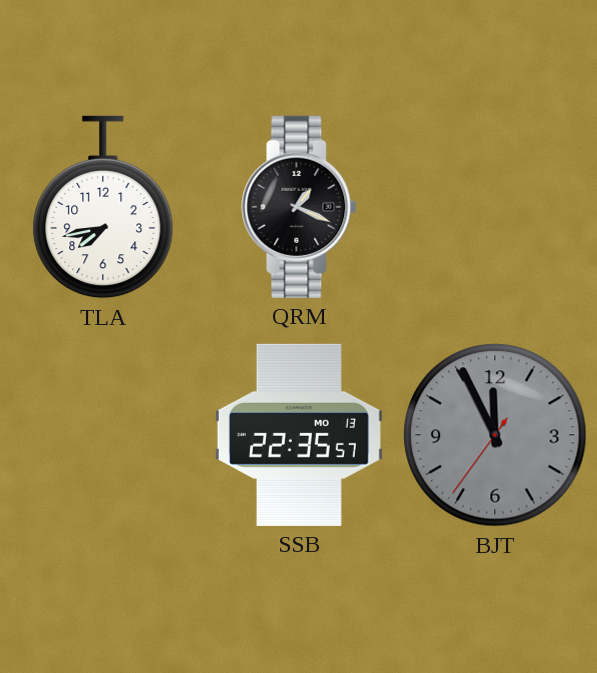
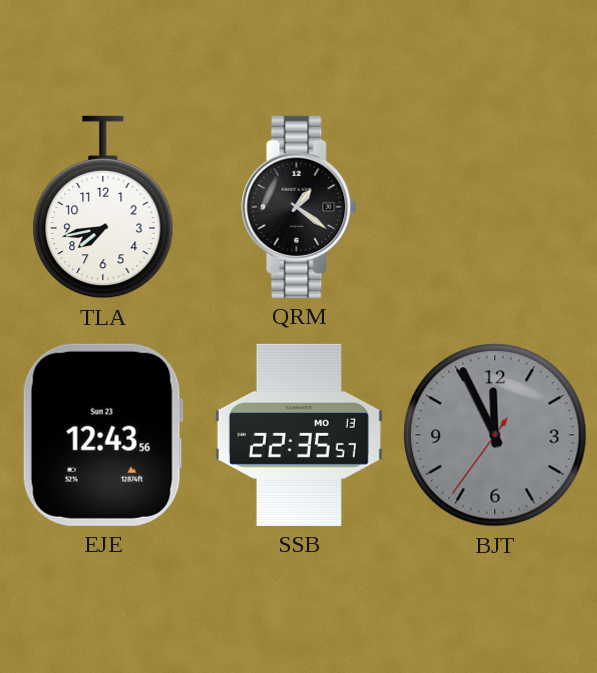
QRM: 1:19 -> 1:21 (299, 207)
EJE: none -> 12:43 (103, 435)
